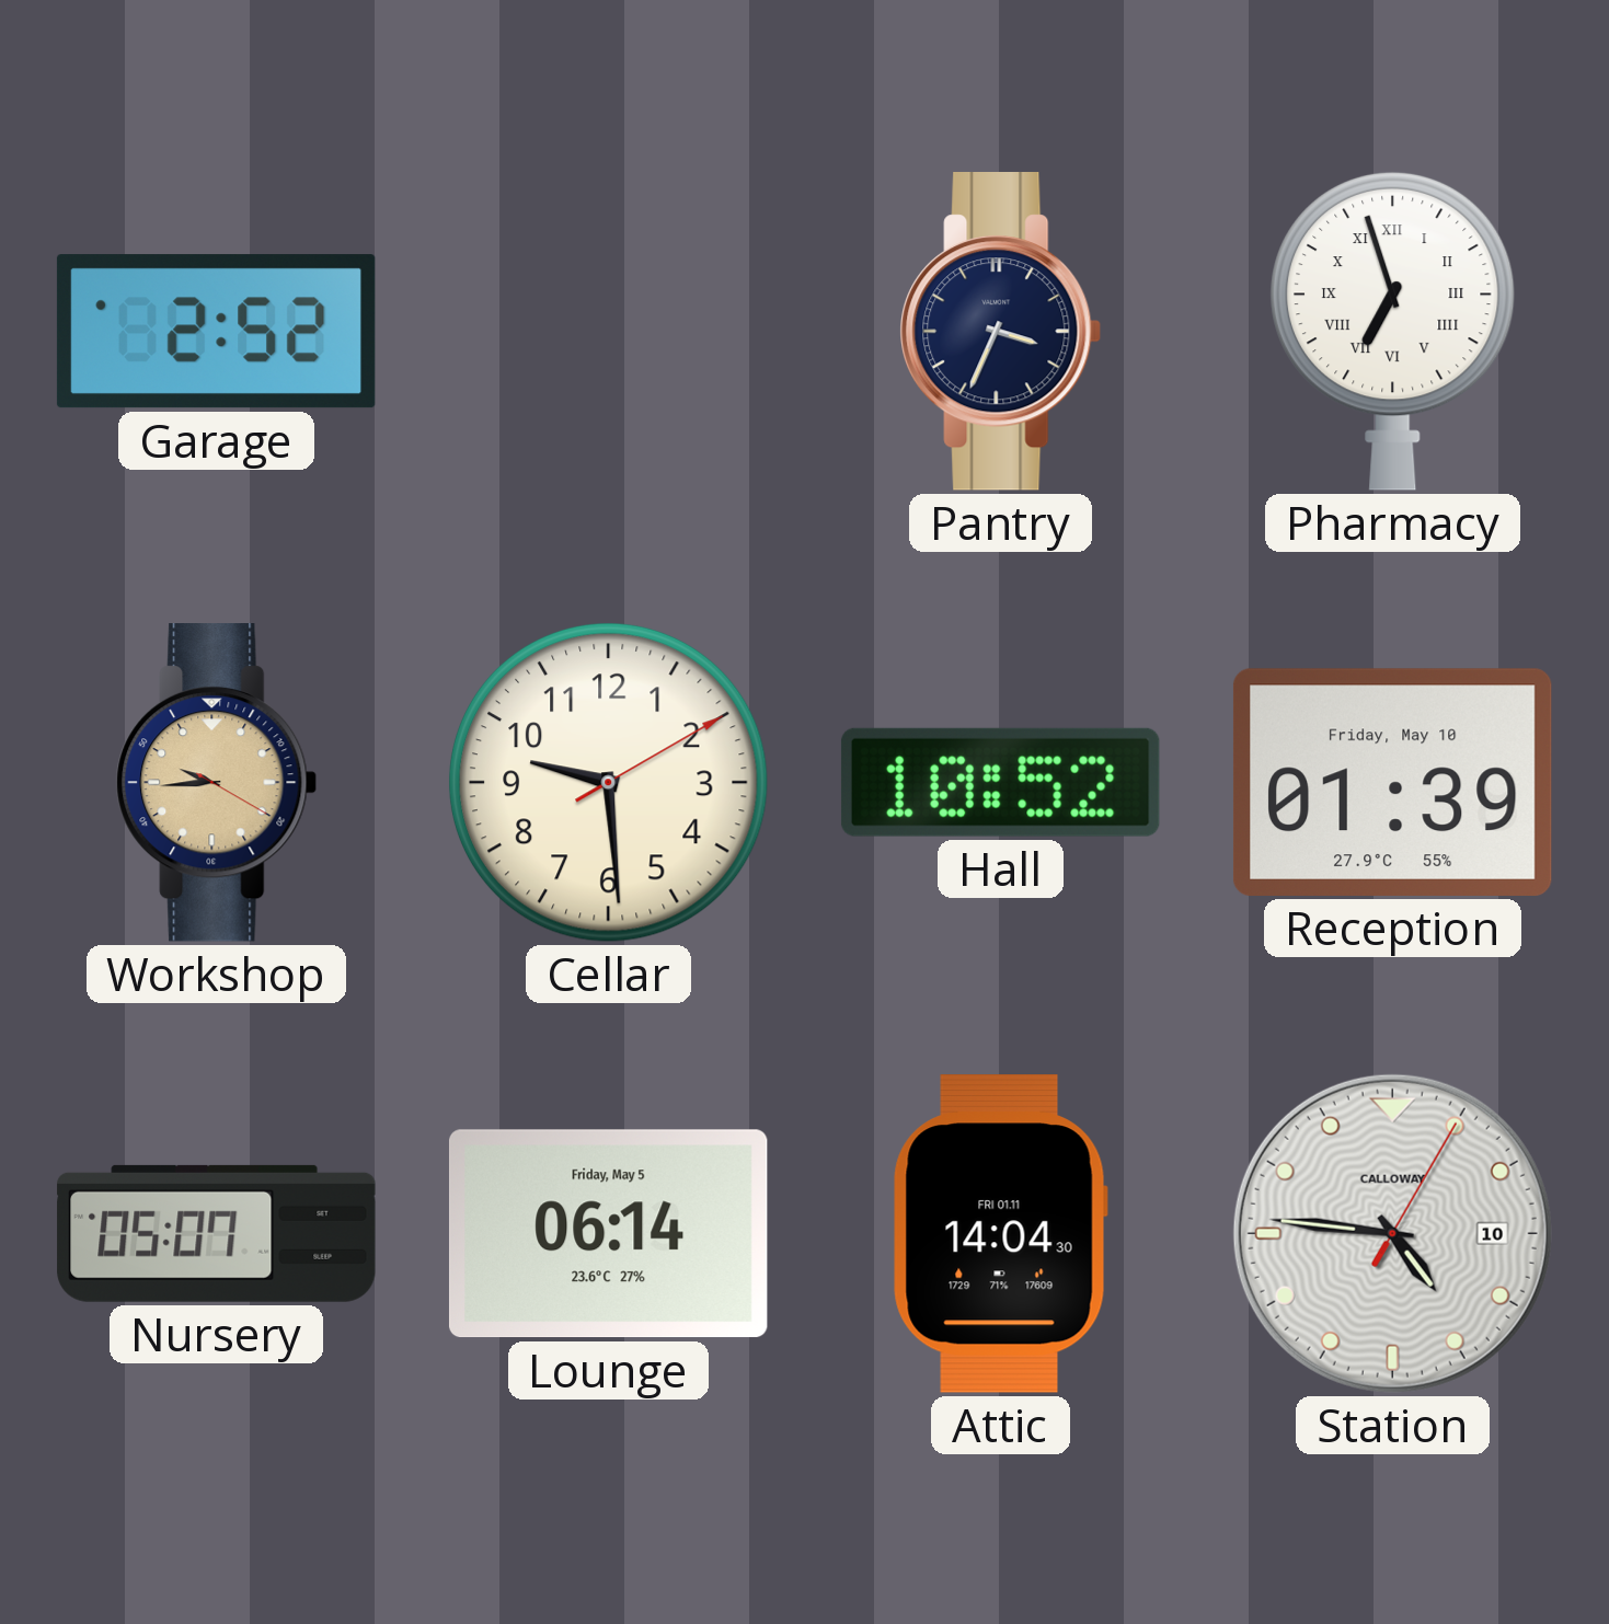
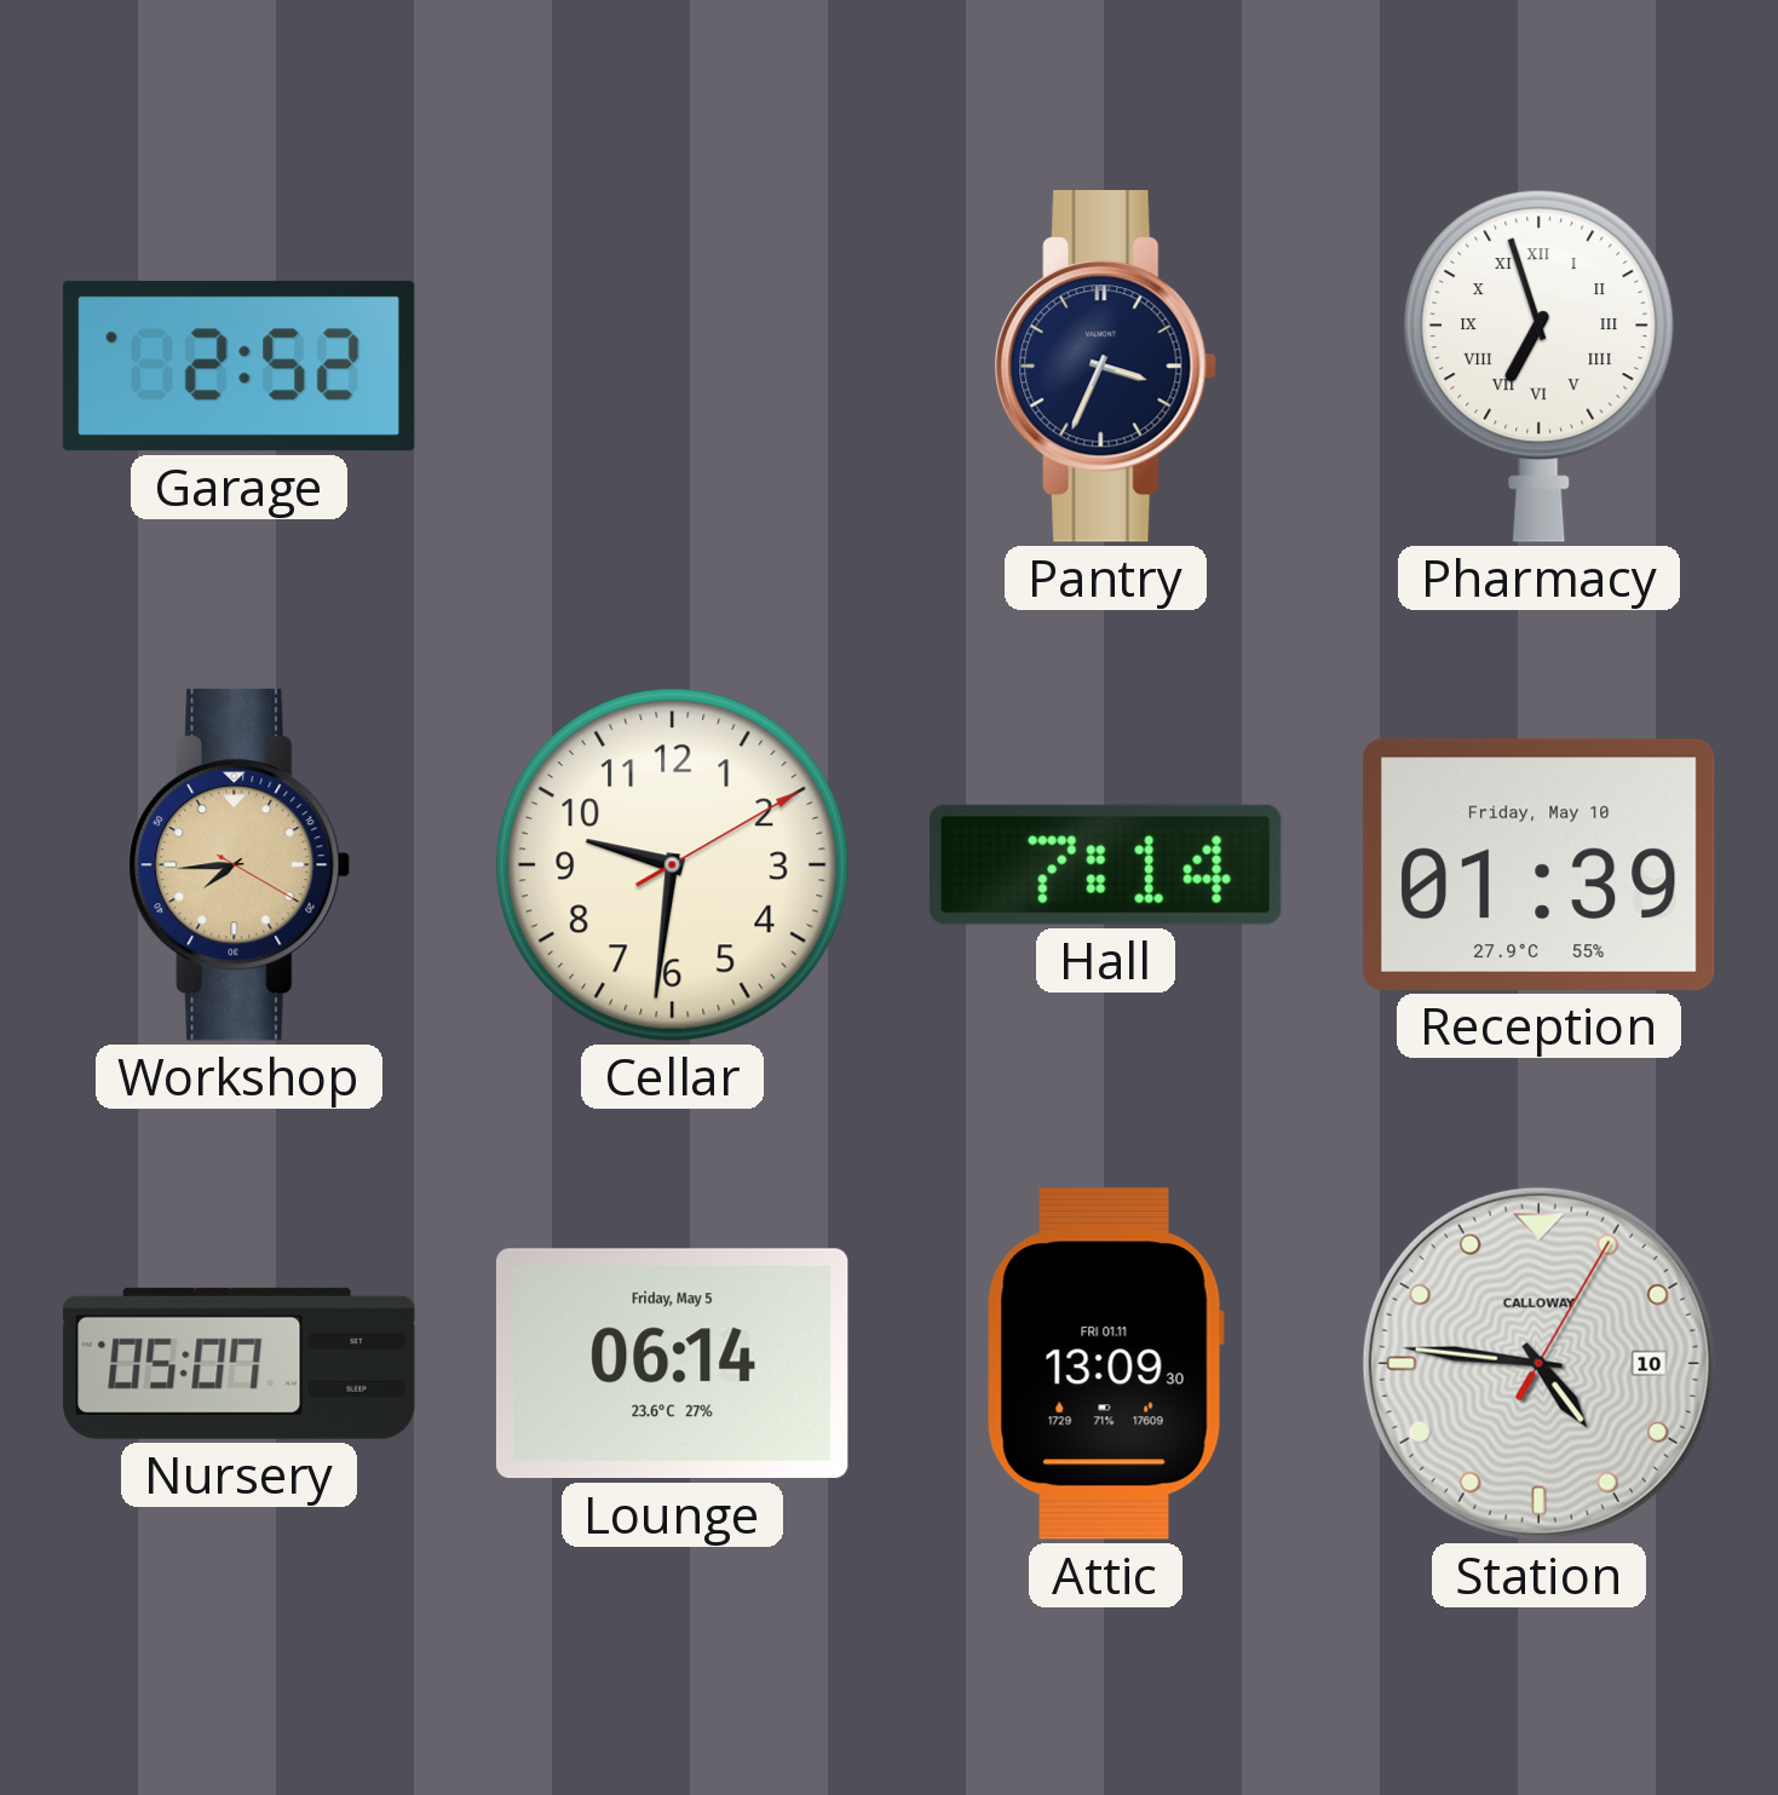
Workshop: 9:44 -> 7:44 (240, 865)
Cellar: 9:29 -> 9:31 (672, 864)
Hall: 10:52 -> 7:14 (1105, 864)
Attic: 14:04 -> 13:09 (1105, 1364)
